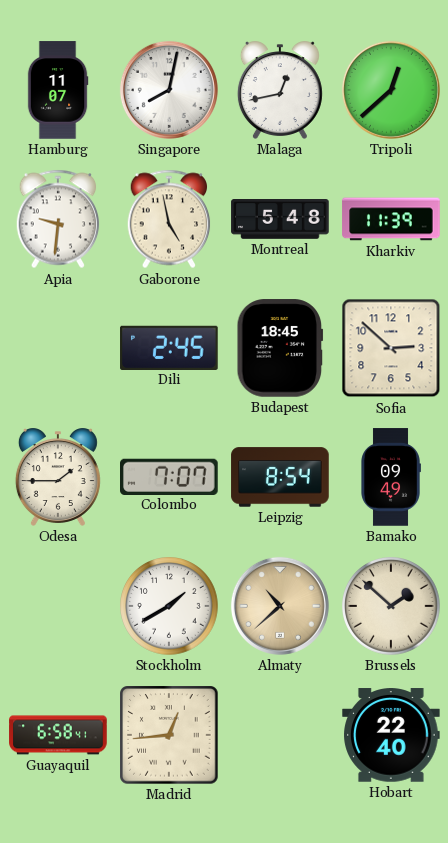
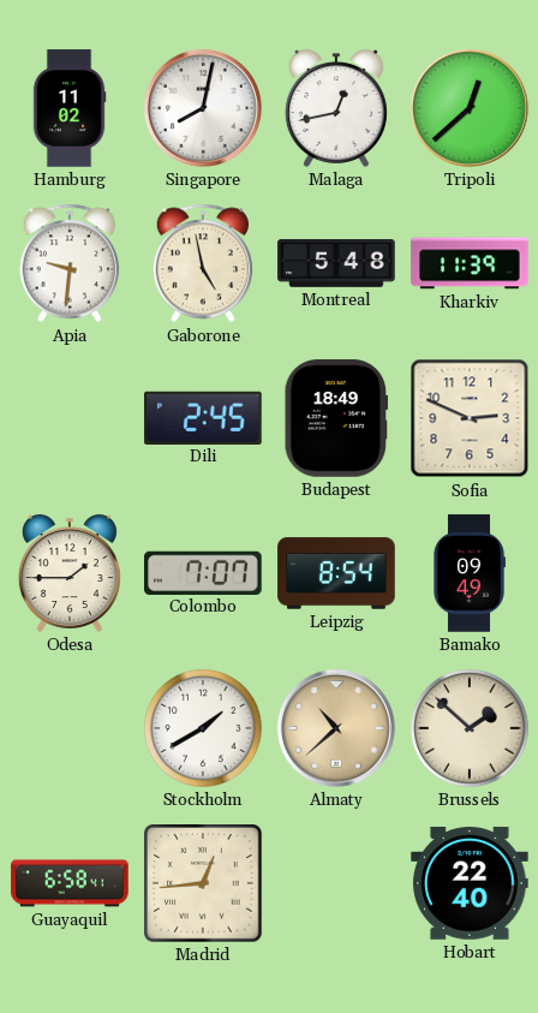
Hamburg: 11:07 -> 11:02 (70, 108)
Budapest: 18:45 -> 18:49 (336, 418)
Sofia: 2:52 -> 2:49 (470, 418)
